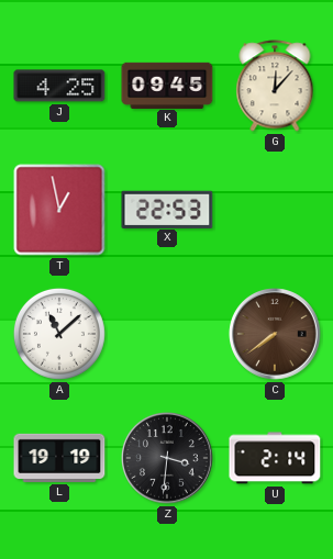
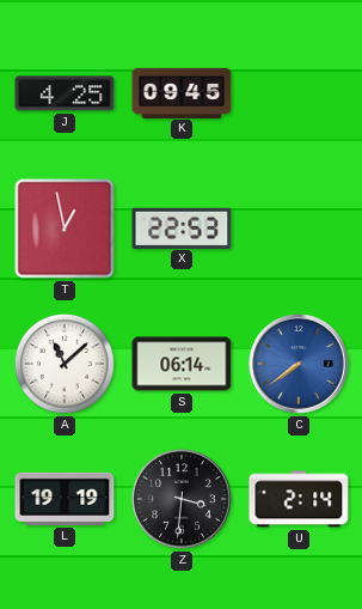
G: 12:07 -> none (275, 86)
S: none -> 06:14 (182, 364)
C dial: brown -> blue (300, 365)
